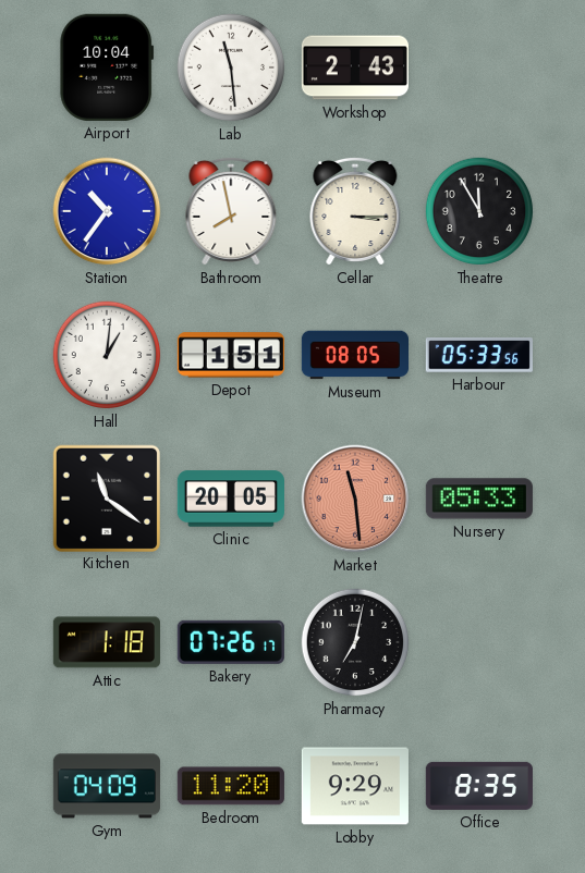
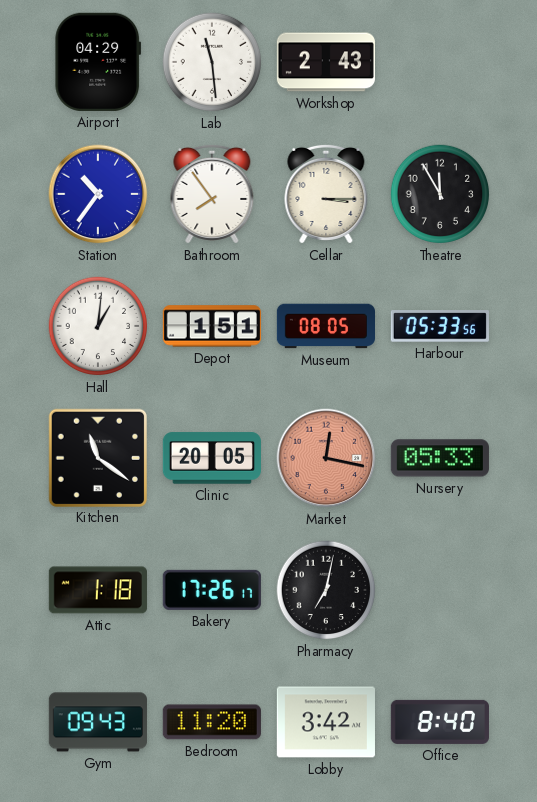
Airport: 10:04 -> 04:29 (98, 62)
Bathroom: 7:58 -> 7:54 (212, 194)
Market: 11:29 -> 12:17 (326, 458)
Bakery: 07:26 -> 17:26 (212, 590)
Gym: 04:09 -> 09:43 (98, 722)
Lobby: 9:29 -> 3:42 (326, 722)
Office: 8:35 -> 8:40 (440, 722)
